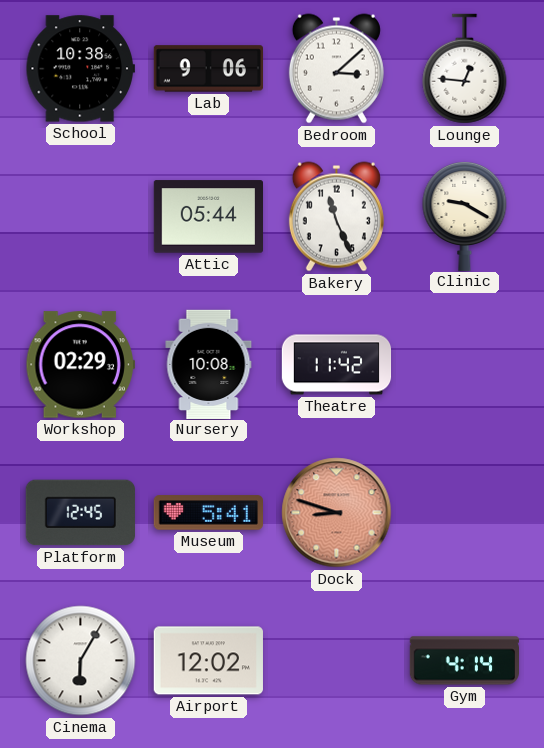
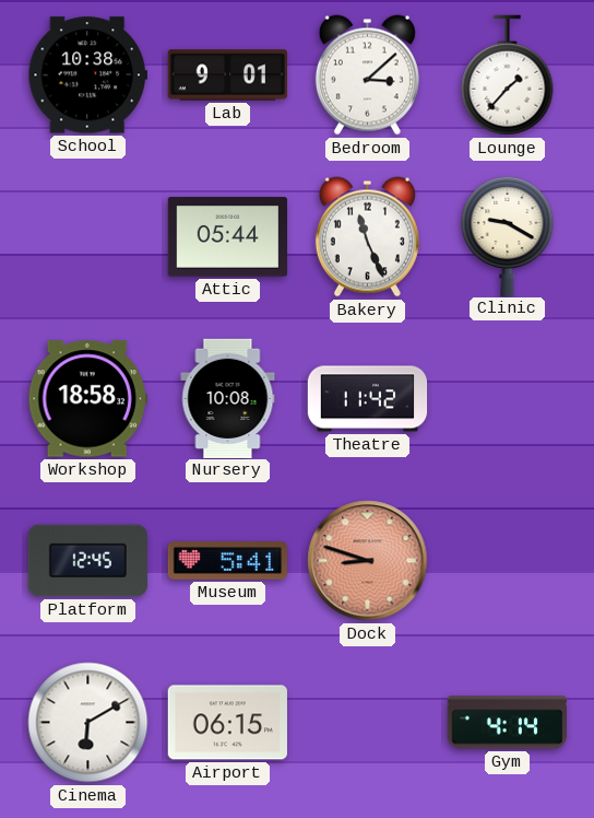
Lab: 9:06 -> 9:01 (227, 75)
Lounge: 12:46 -> 1:37 (508, 75)
Workshop: 02:29 -> 18:58 (87, 399)
Cinema: 6:05 -> 6:10 (88, 723)
Airport: 12:02 -> 06:15 (227, 723)
